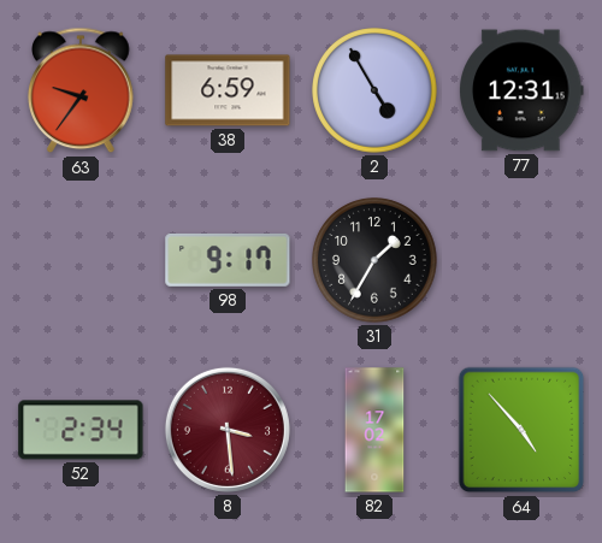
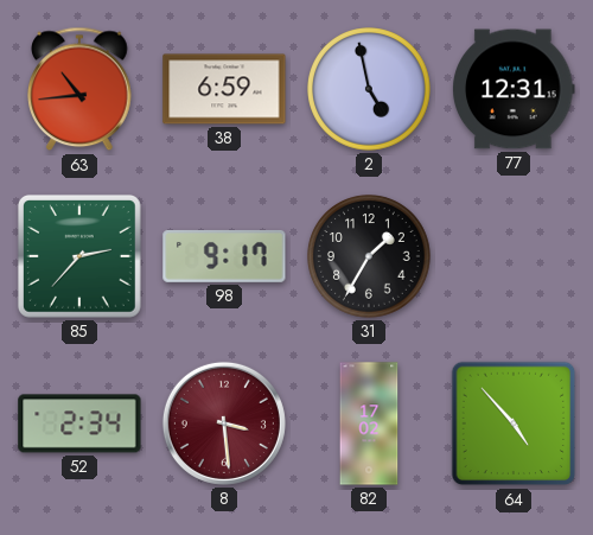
63: 9:36 -> 10:44 (81, 89)
2: 4:55 -> 4:58 (369, 89)
85: none -> 2:37 (79, 256)
